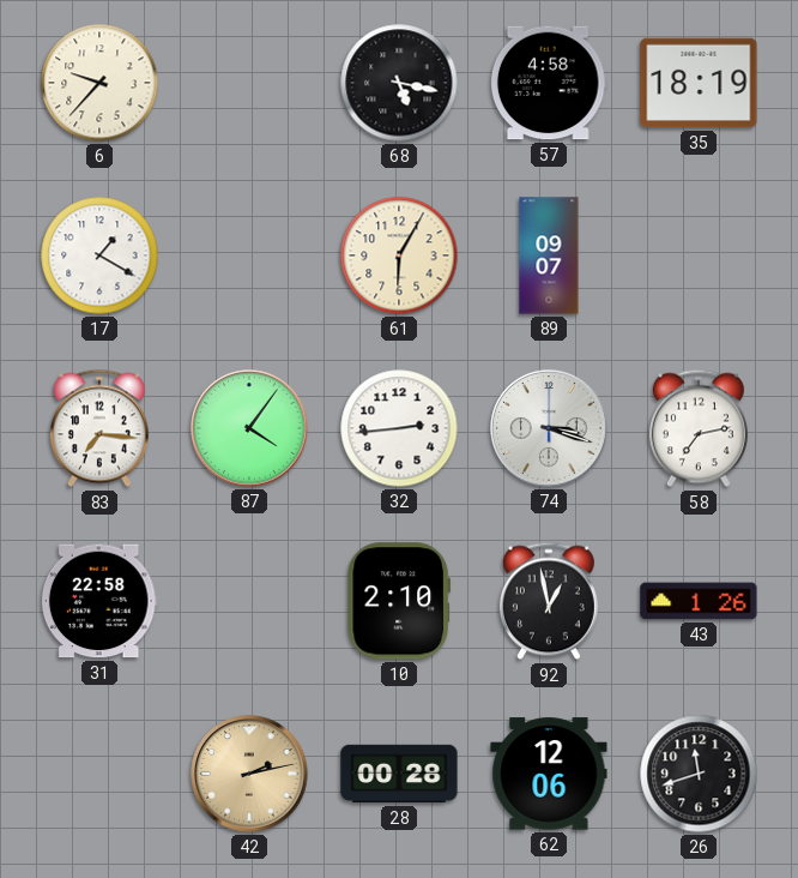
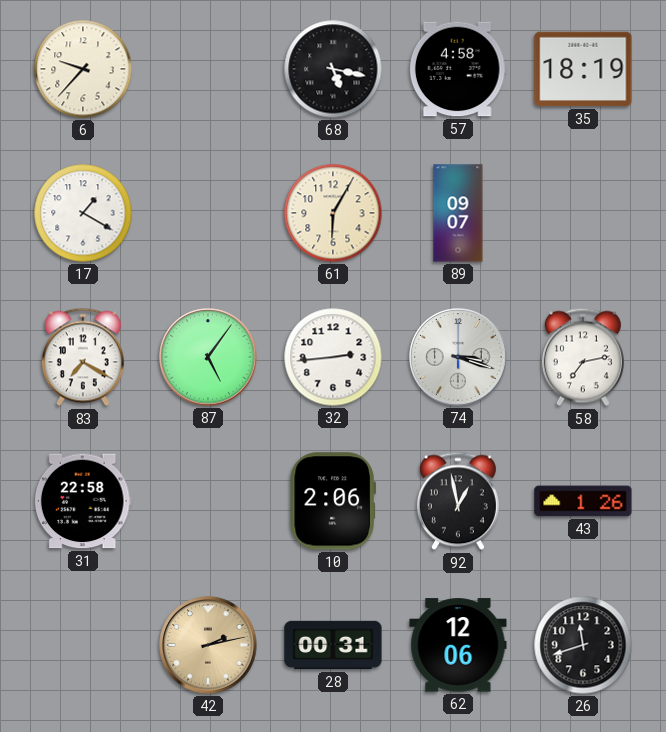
83: 7:16 -> 7:20 (83, 357)
87: 4:06 -> 5:06 (208, 357)
10: 2:10 -> 2:06 (333, 501)
28: 00:28 -> 00:31 (333, 645)
